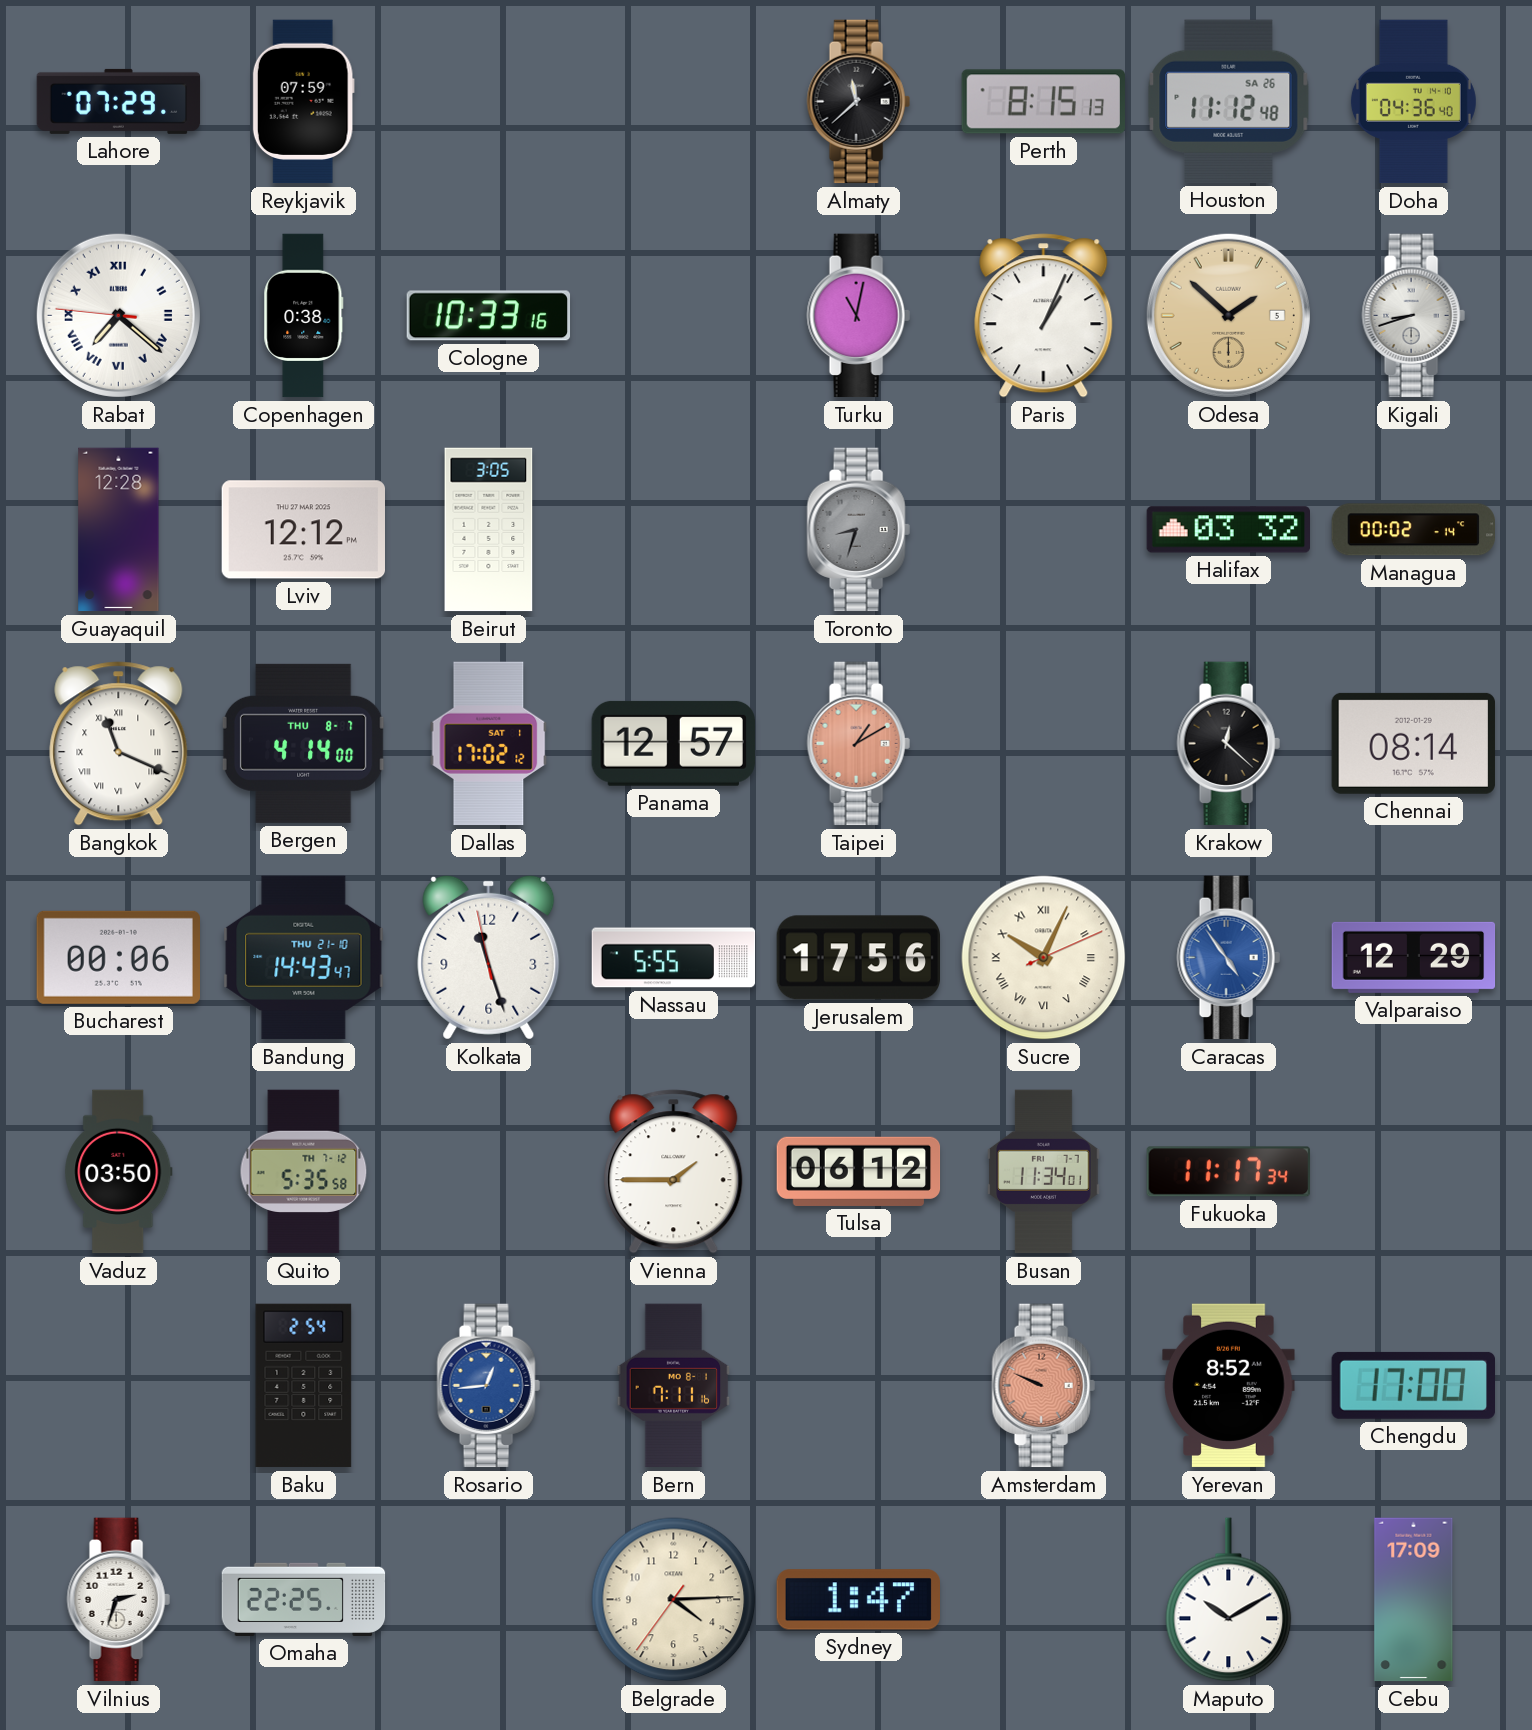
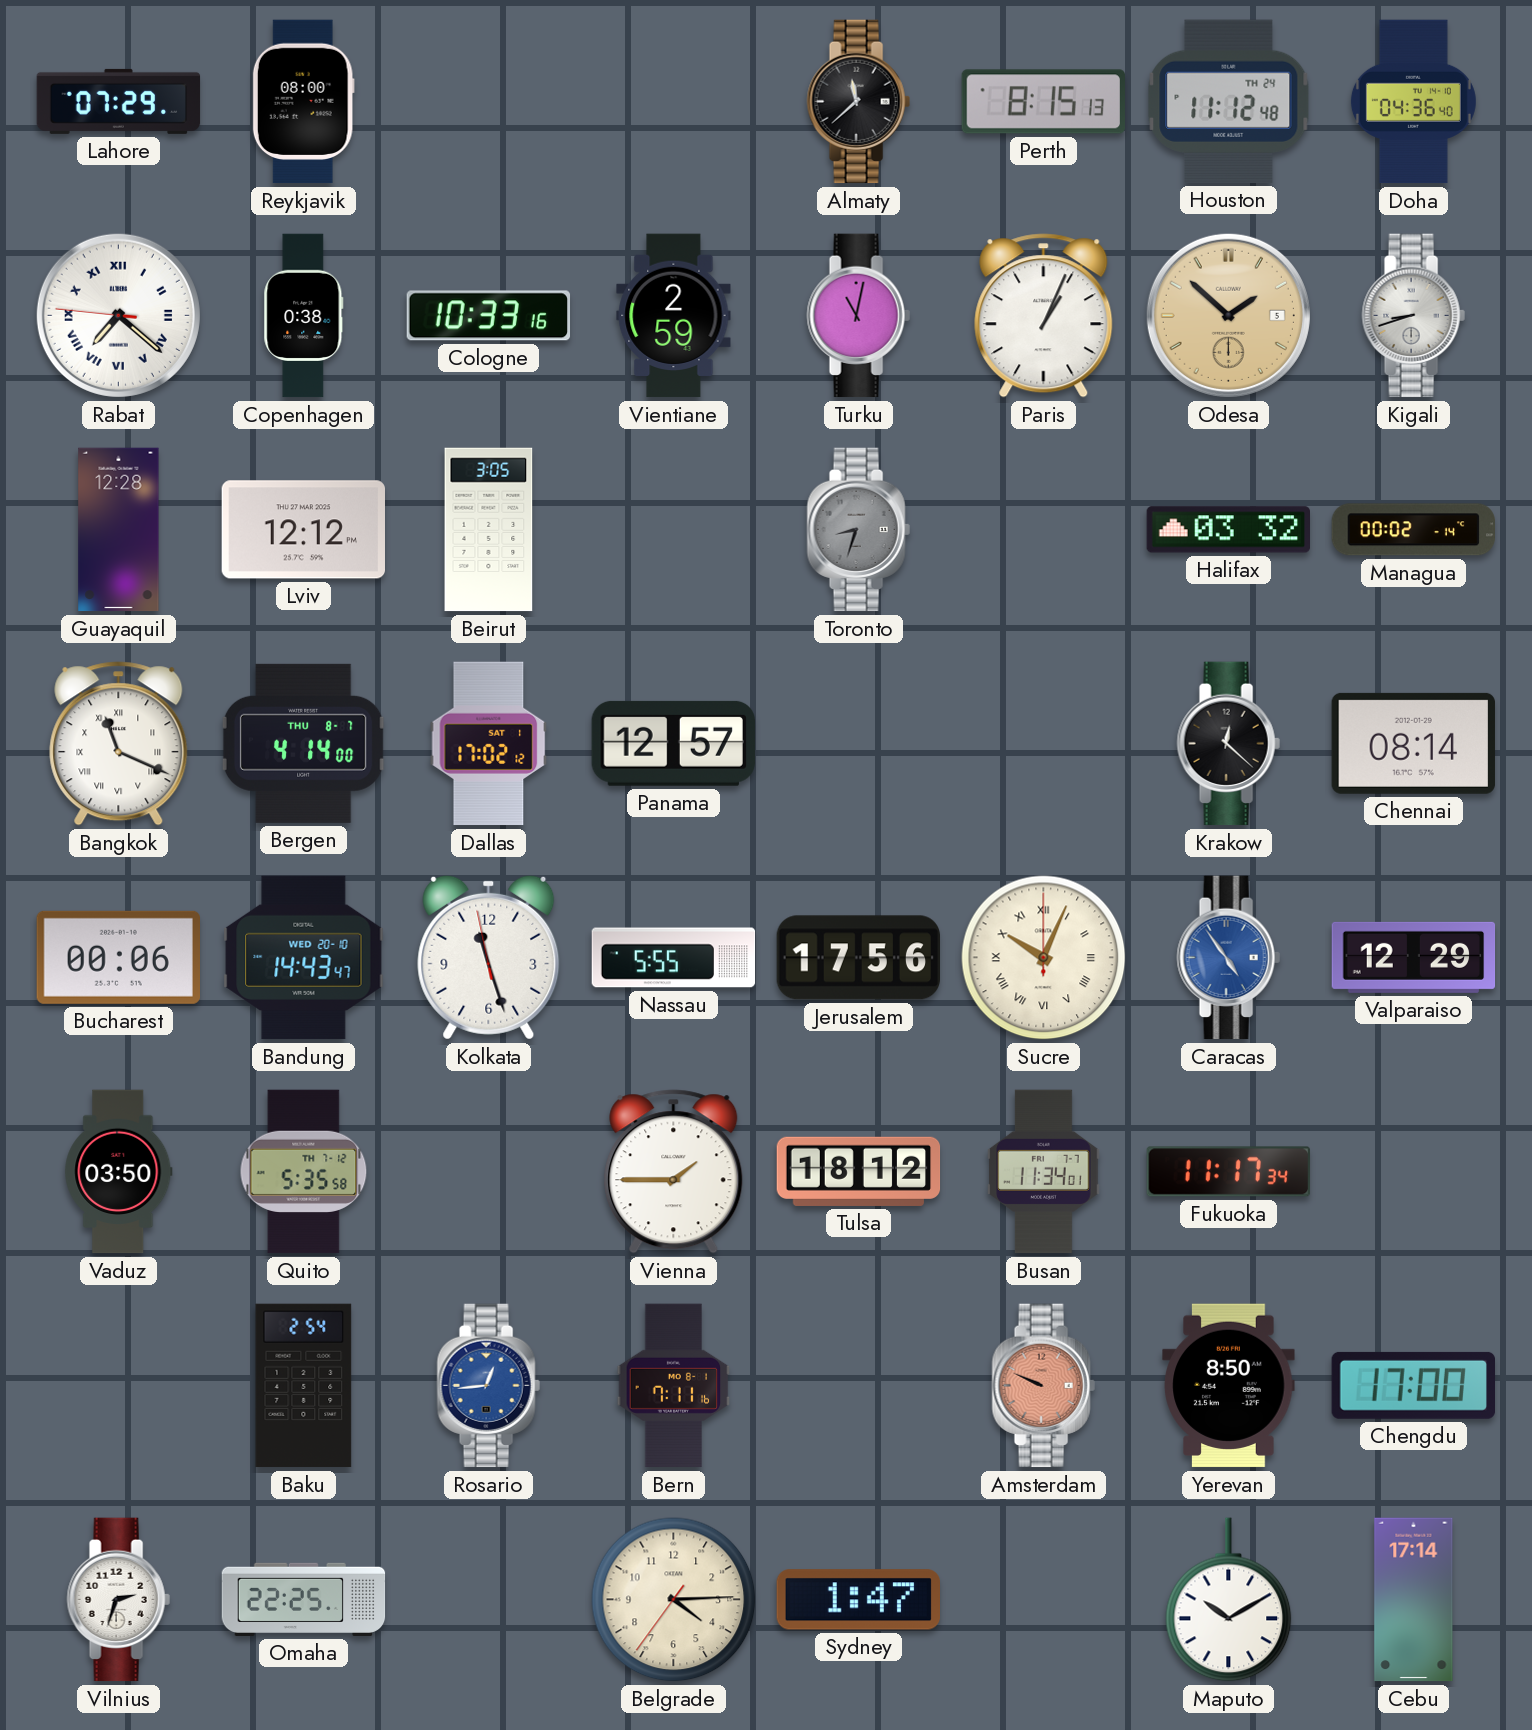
Reykjavik: 07:59 -> 08:00 (303, 102)
Houston date: SA 26 -> TH 24 (1229, 101)
Vientiane: none -> 2:59 (674, 316)
Taipei: 1:10 -> none (858, 744)
Bandung date: THU 21-10 -> WED 20-10 (304, 958)
Sucre: 10:04:11 -> 10:04:00 (1044, 958)
Tulsa: 06:12 -> 18:12 (859, 1171)
Yerevan: 8:52 -> 8:50 (1229, 1386)
Cebu: 17:09 -> 17:14 (1414, 1600)
